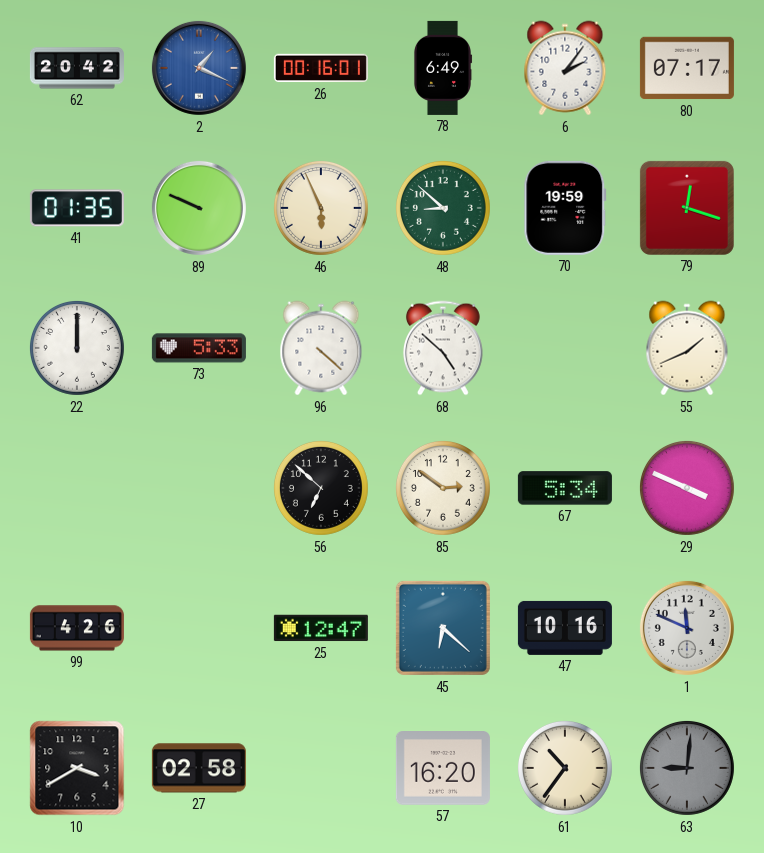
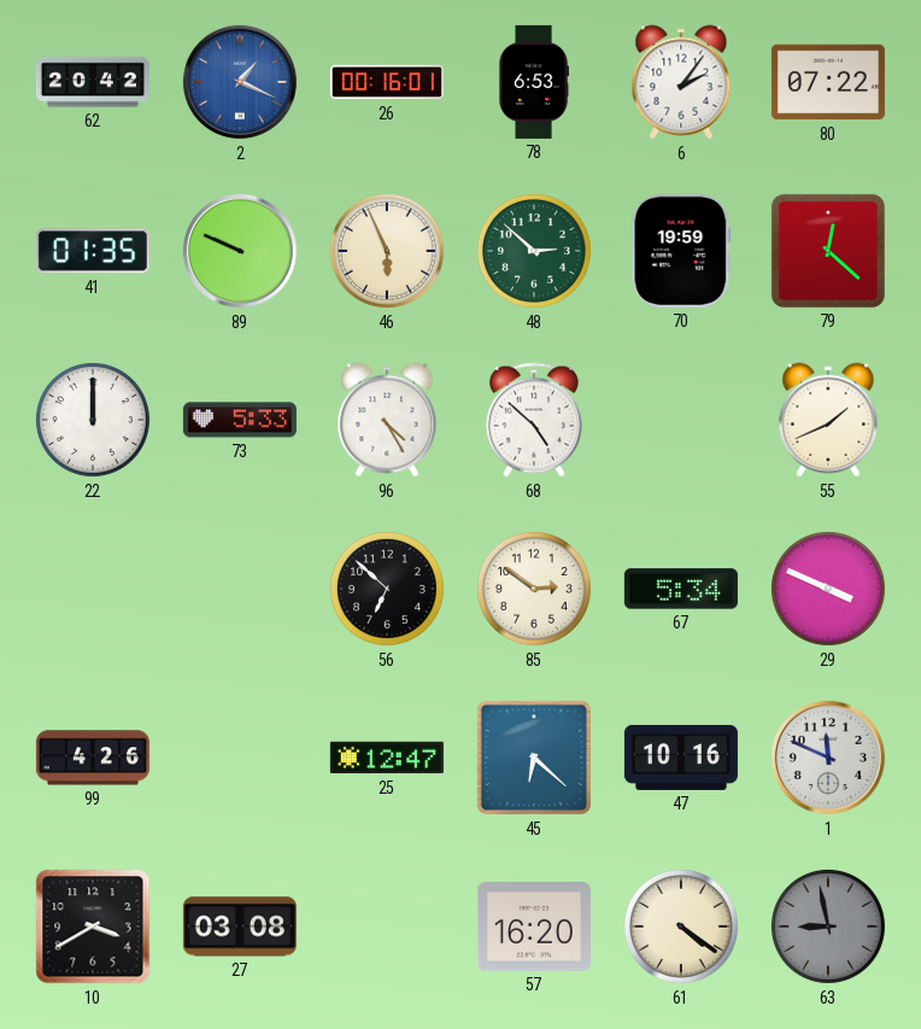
78: 6:49 -> 6:53 (534, 82)
80: 07:17 -> 07:22 (828, 82)
48: 8:52 -> 2:52 (534, 251)
79: 12:18 -> 12:22 (828, 251)
96: 4:22 -> 4:25 (387, 420)
27: 02:58 -> 03:08 (240, 926)
61: 10:36 -> 4:21 (681, 926)
63: 9:01 -> 8:58 (828, 926)
